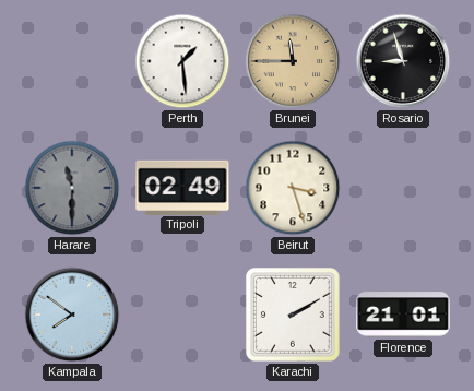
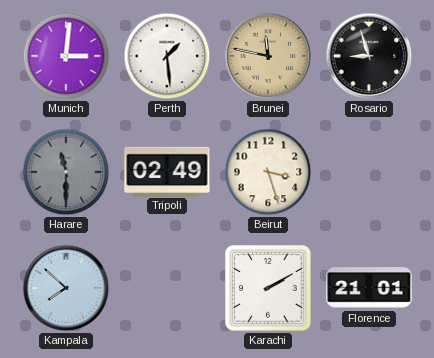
Munich: none -> 3:01 (66, 56)
Brunei: 11:45 -> 11:47 (268, 56)
Kampala: 7:51 -> 7:52 (66, 288)
